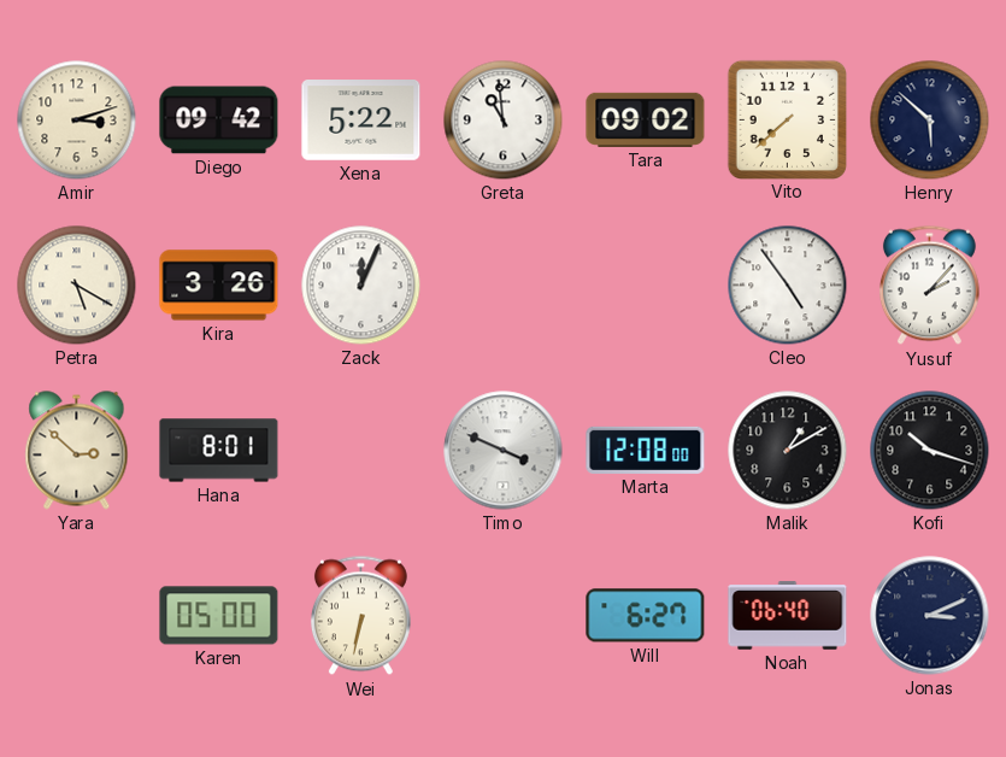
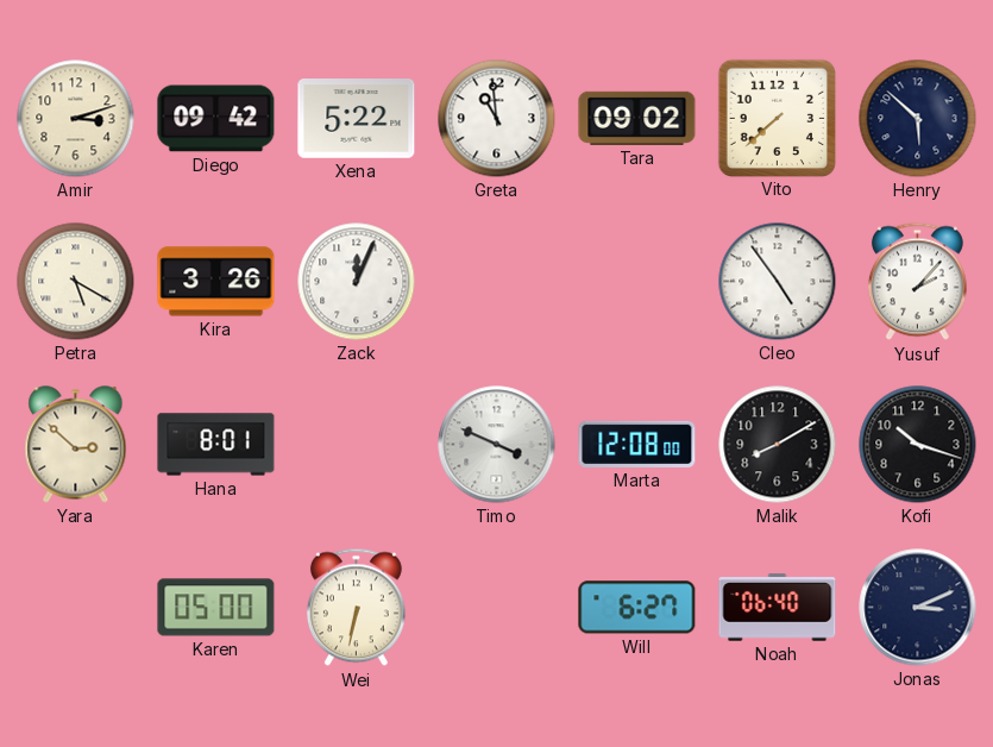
Malik: 1:10 -> 8:10 (778, 445)
